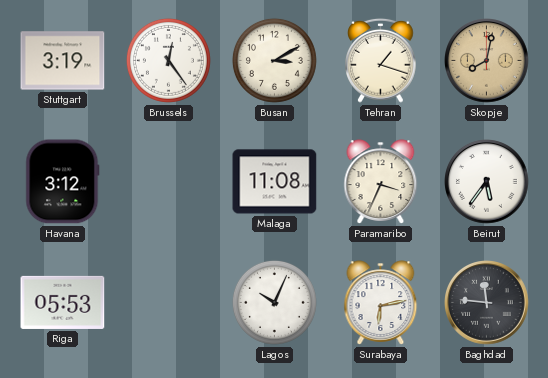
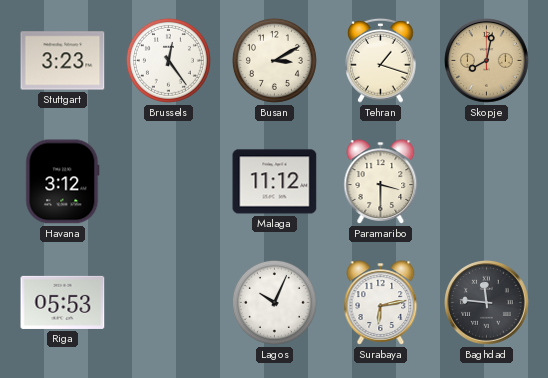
Stuttgart: 3:19 -> 3:23 (63, 61)
Malaga: 11:08 -> 11:12 (275, 182)
Paramaribo: 3:34 -> 3:30 (381, 182)
Beirut: 5:36 -> none (487, 182)
